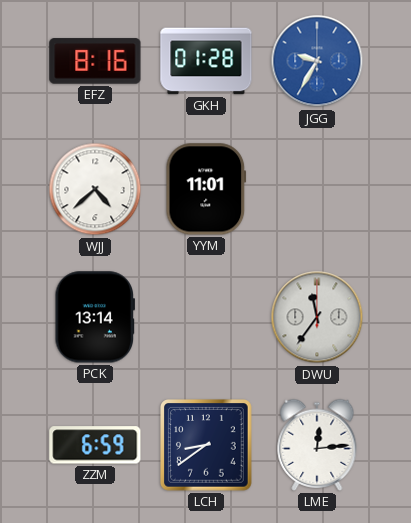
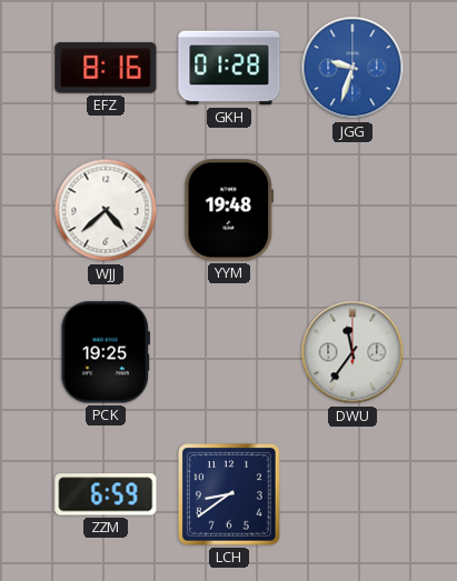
JGG: 9:35 -> 9:33 (352, 68)
YYM: 11:01 -> 19:48 (229, 210)
PCK: 13:14 -> 19:25 (105, 352)
LME: 12:14 -> none (317, 445)
